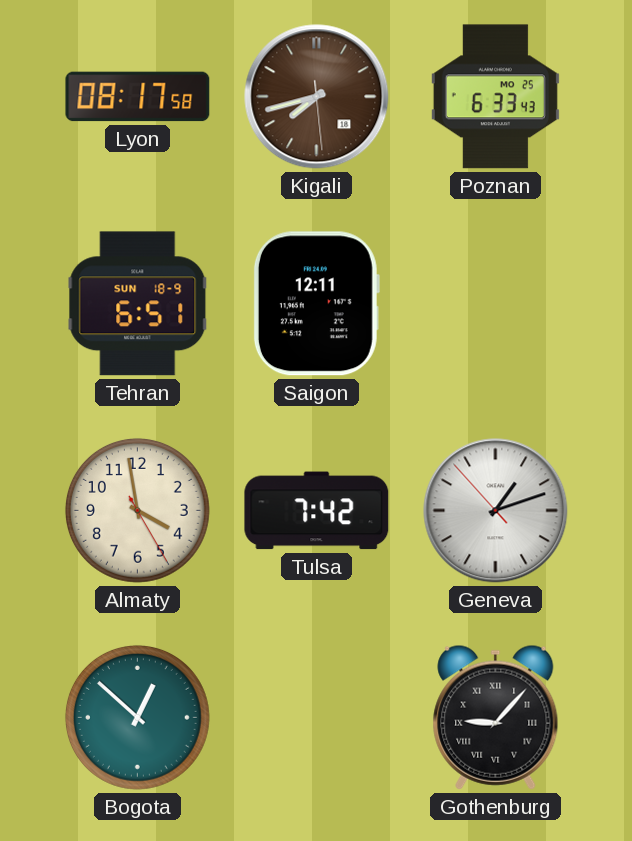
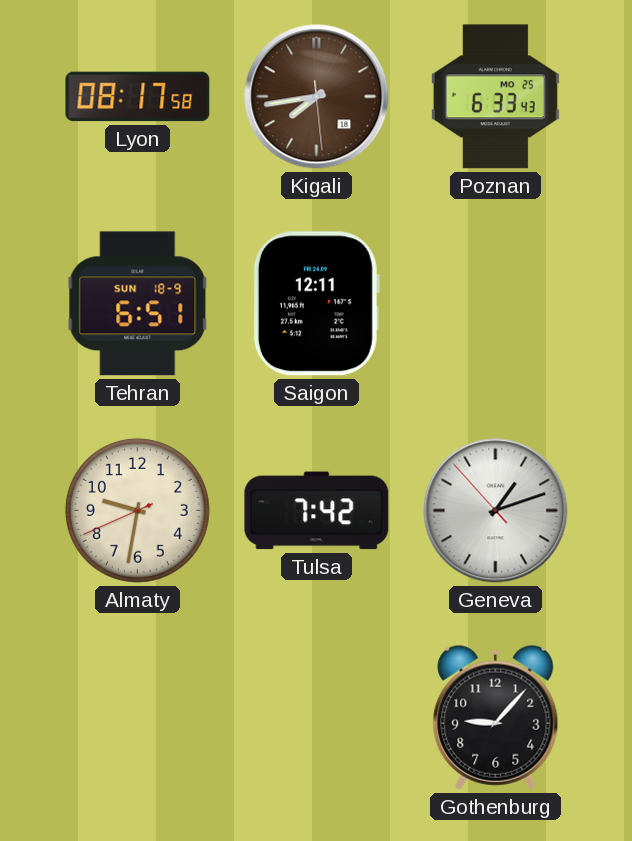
Kigali: 7:42 -> 7:43 (317, 97)
Almaty: 3:58 -> 9:31 (137, 510)
Bogota: 12:52 -> none (137, 717)
Gothenburg numerals: Roman -> Arabic (496, 717)
